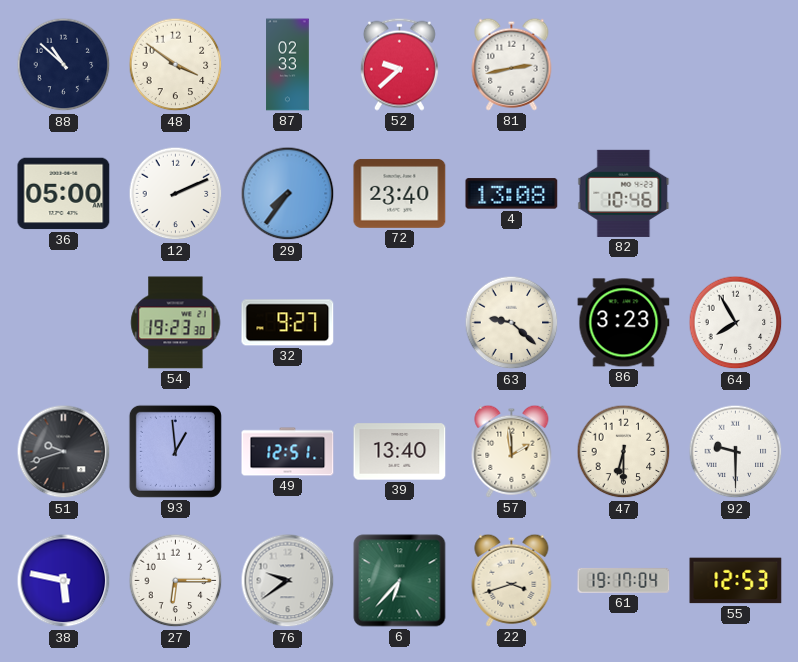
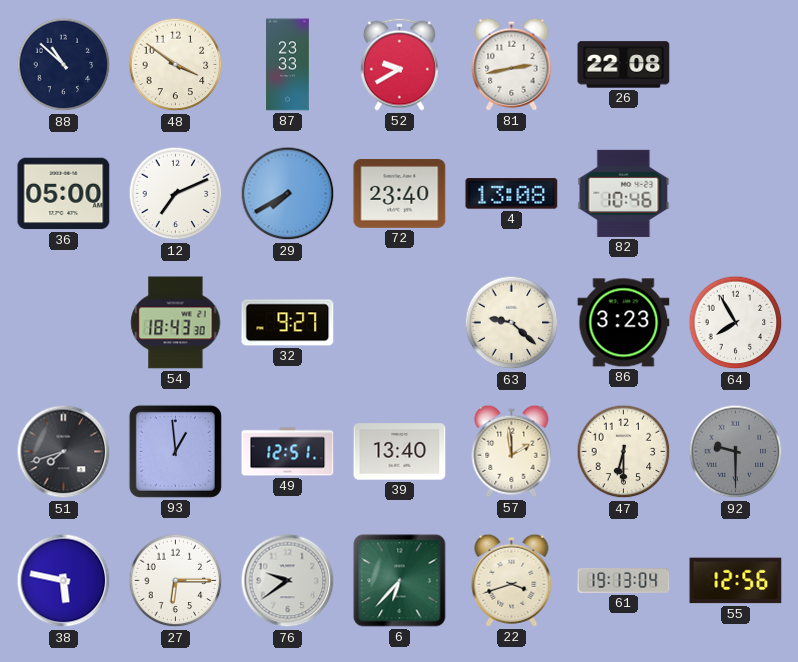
87: 02:33 -> 23:33 (288, 65)
52: 9:38 -> 9:40 (399, 64)
26: none -> 22:08 (624, 65)
12: 2:11 -> 7:11 (176, 194)
29: 7:36 -> 7:40 (288, 194)
54: 19:23 -> 18:43 (176, 323)
51: 9:42 -> 7:42 (64, 452)
92 dial: white -> grey (736, 452)
61: 19:17 -> 19:13 (624, 580)
55: 12:53 -> 12:56 (736, 581)
